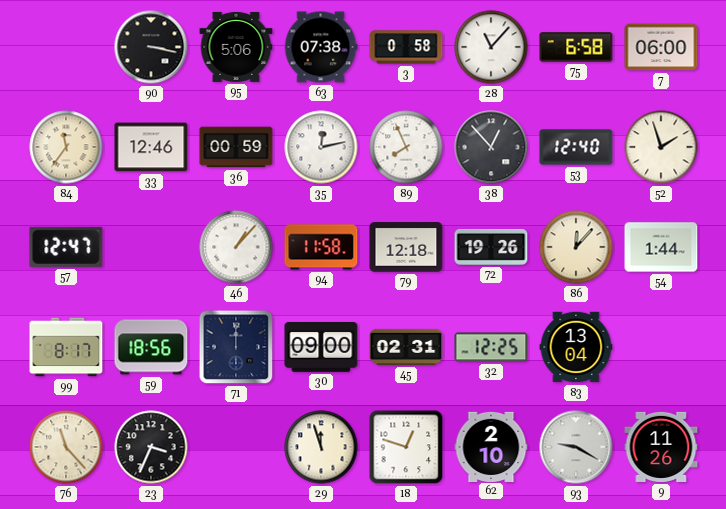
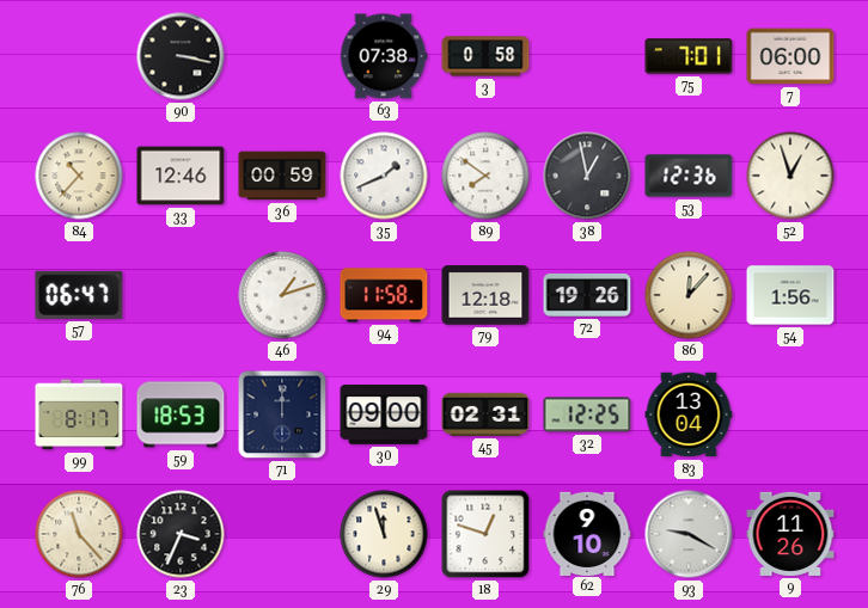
95: 5:06 -> none (236, 47)
28: 11:07 -> none (491, 47)
75: 6:58 -> 7:01 (689, 56)
84: 11:36 -> 10:37 (79, 176)
35: 12:13 -> 1:41 (384, 176)
89: 7:56 -> 7:51 (485, 176)
38: 12:53 -> 12:58 (587, 176)
53: 12:40 -> 12:36 (689, 176)
52: 1:57 -> 12:57 (790, 176)
57: 12:47 -> 06:47 (79, 295)
46: 1:07 -> 1:12 (282, 295)
54: 1:44 -> 1:56 (790, 295)
59: 18:56 -> 18:53 (181, 414)
62: 2:10 -> 9:10 (587, 533)
